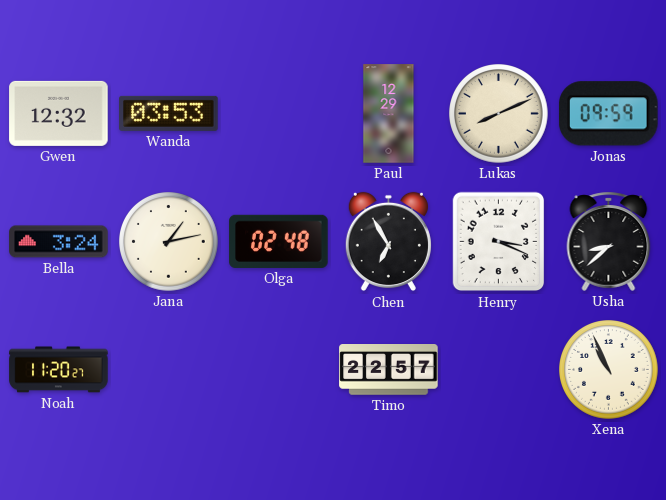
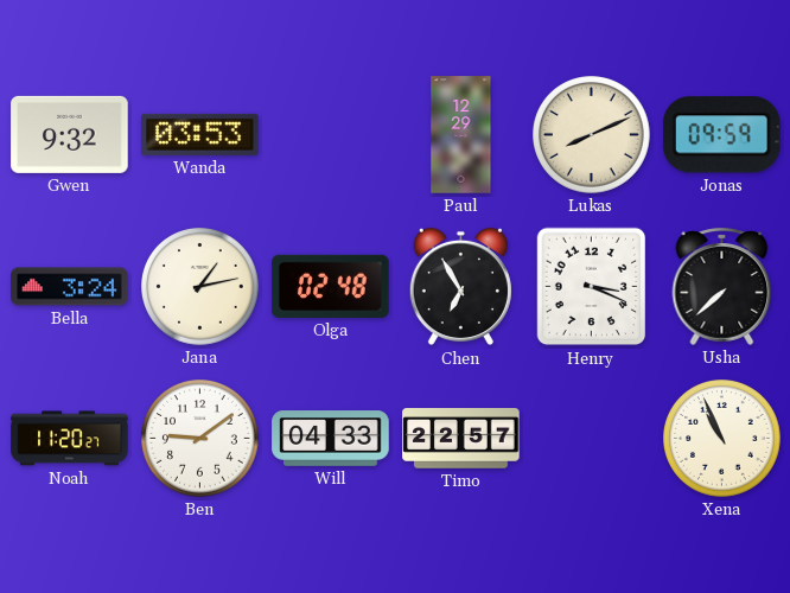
Gwen: 12:32 -> 9:32 (70, 134)
Usha: 8:38 -> 7:38 (722, 286)
Ben: none -> 9:09 (200, 439)
Will: none -> 04:33 (331, 439)
